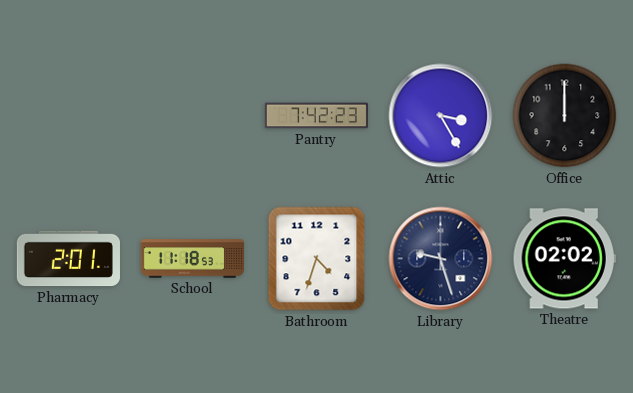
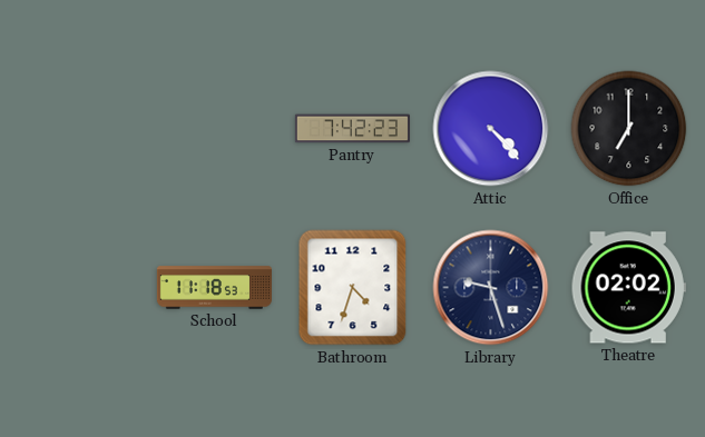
Attic: 3:25 -> 4:23 (491, 129)
Office: 12:00 -> 7:00 (629, 129)
Pharmacy: 2:01 -> none (68, 259)
